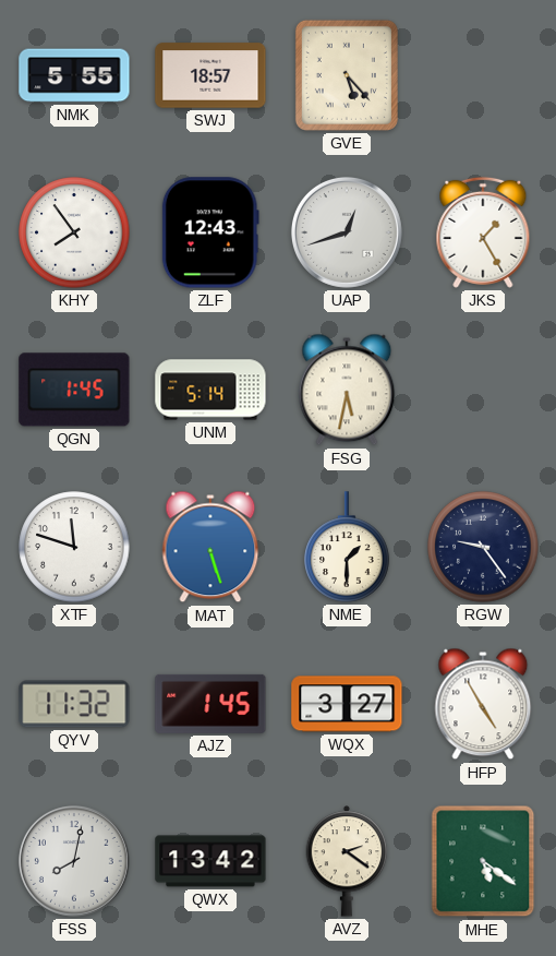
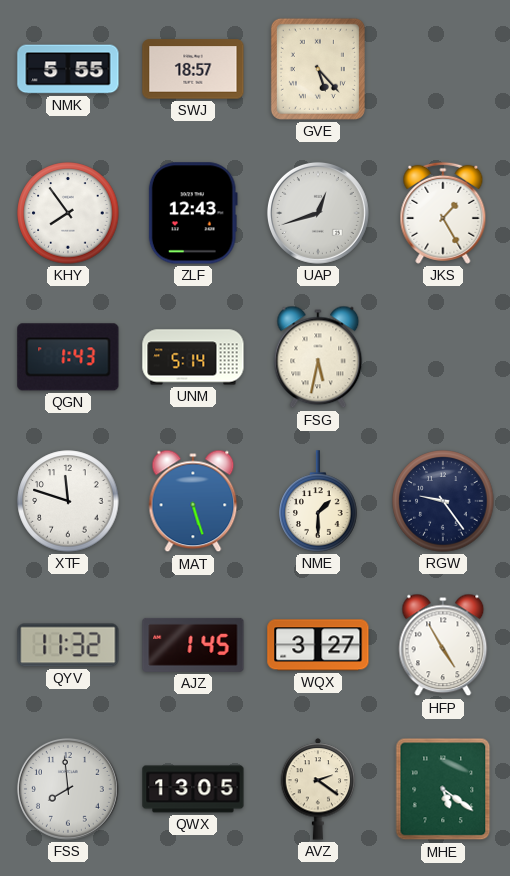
QGN: 1:45 -> 1:43 (68, 357)
FSS: 8:02 -> 7:59 (68, 789)
QWX: 13:42 -> 13:05 (193, 789)
